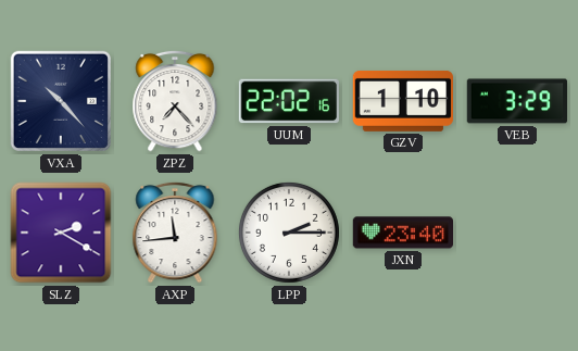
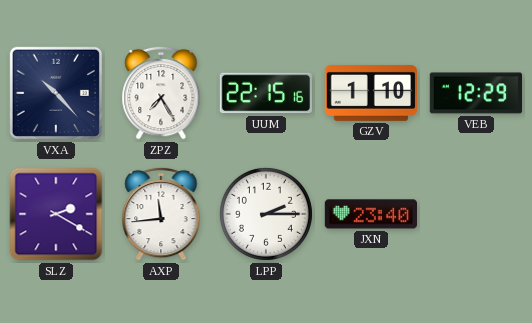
ZPZ: 7:23 -> 7:25 (161, 93)
UUM: 22:02 -> 22:15 (265, 93)
VEB: 3:29 -> 12:29 (476, 93)
